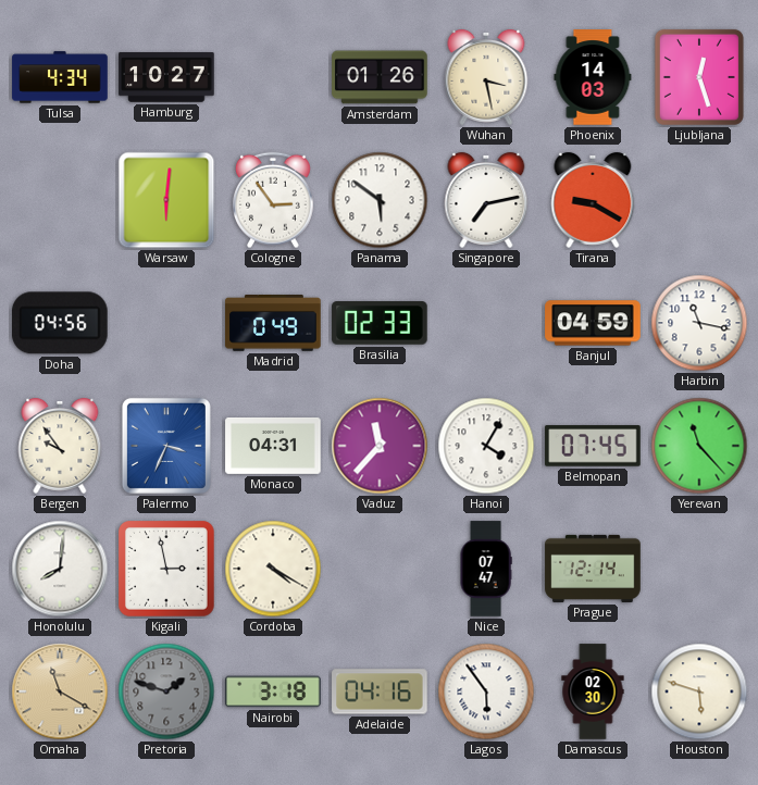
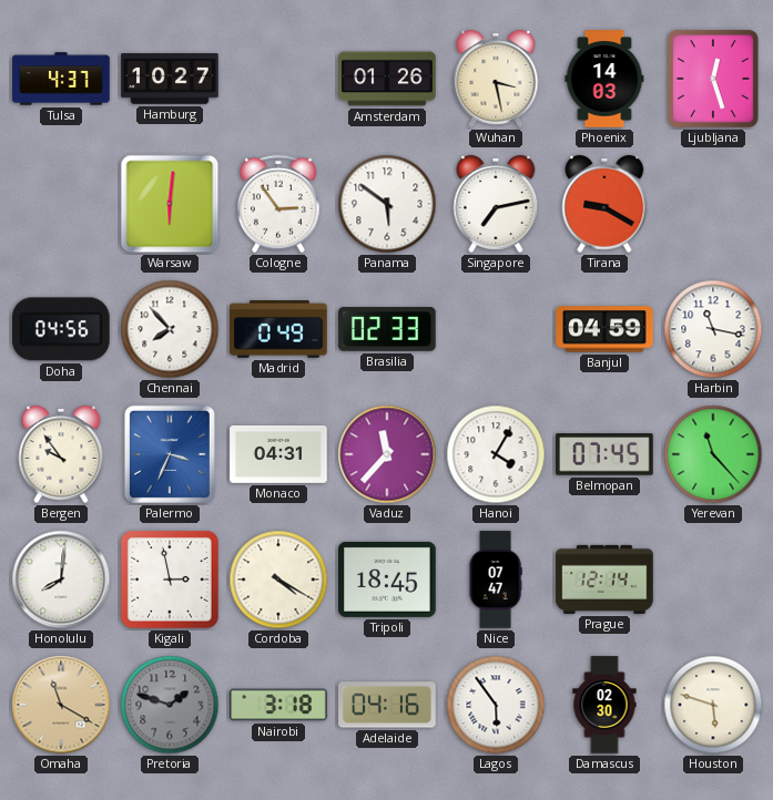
Tulsa: 4:34 -> 4:37 (61, 79)
Chennai: none -> 7:53 (170, 329)
Tripoli: none -> 18:45 (387, 580)
